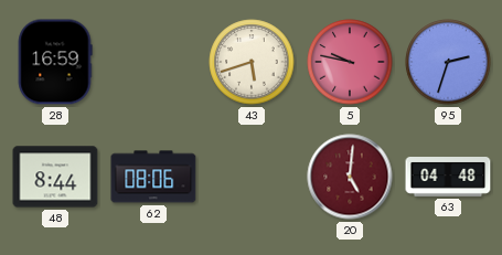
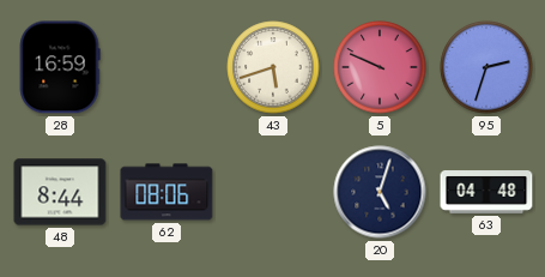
5: 9:47 -> 9:49 (380, 67)
20: 5:01 -> 5:03 (380, 192)
20 dial: burgundy -> navy (380, 192)
